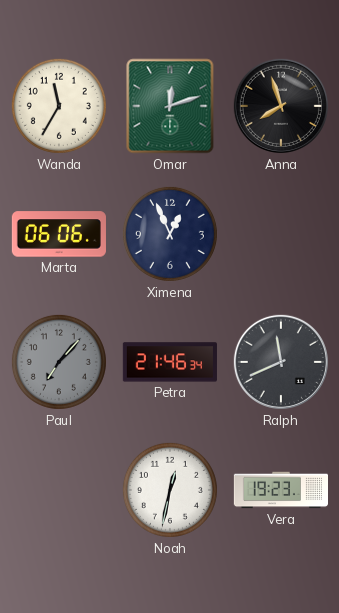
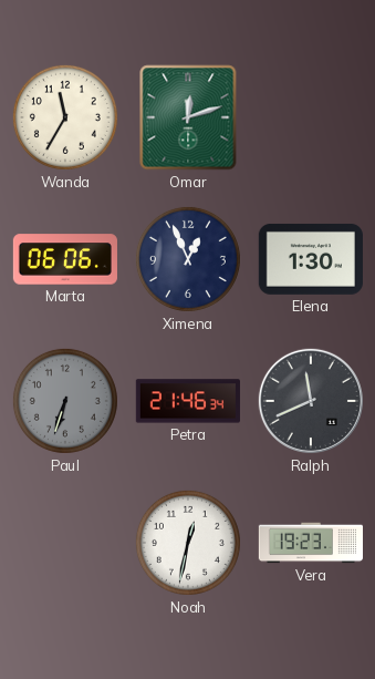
Anna: 7:57 -> none (281, 106)
Elena: none -> 1:30 (311, 259)
Paul: 7:07 -> 6:33 (65, 401)
